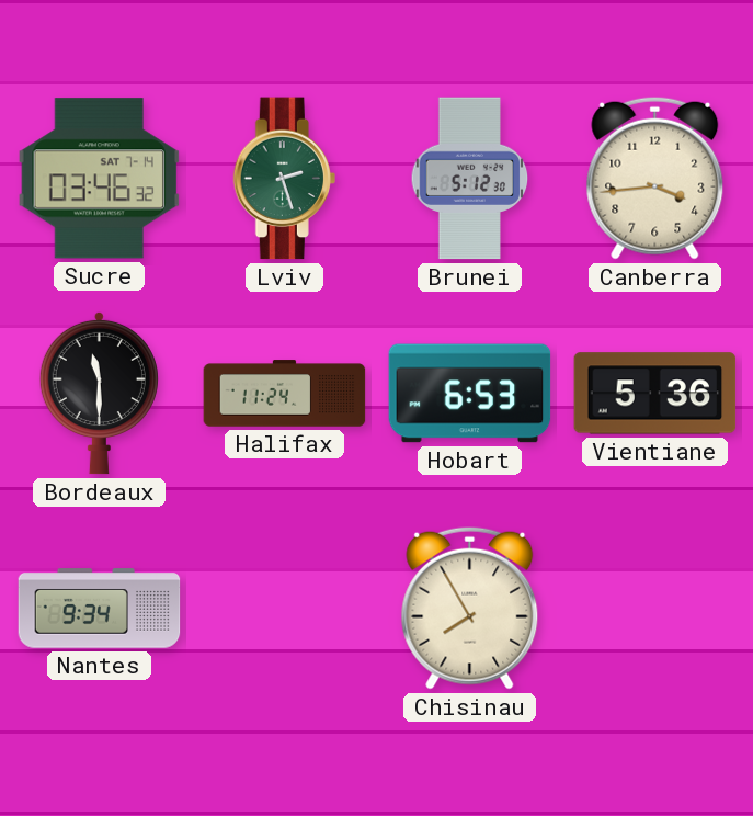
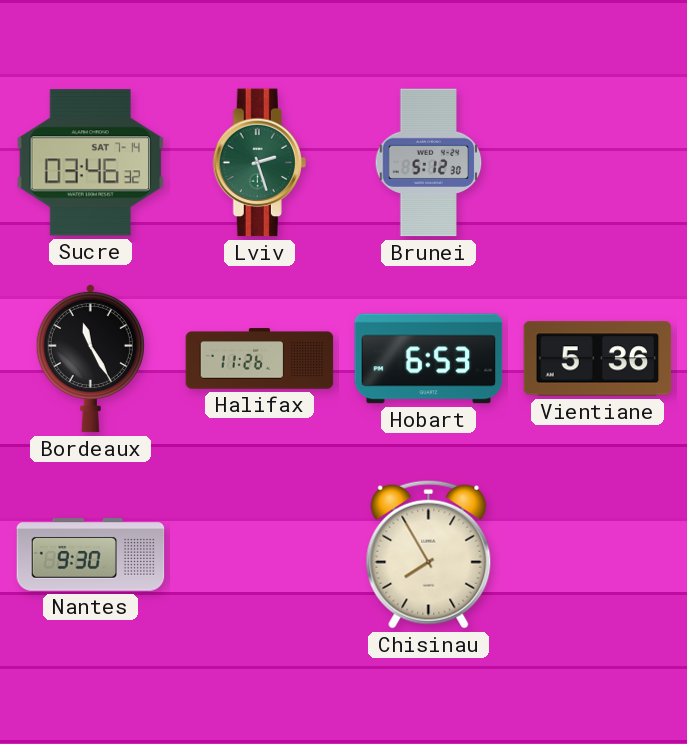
Canberra: 3:44 -> none (655, 178)
Bordeaux: 11:30 -> 11:25 (90, 358)
Halifax: 11:24 -> 11:26 (260, 359)
Nantes: 9:34 -> 9:30 (91, 555)
